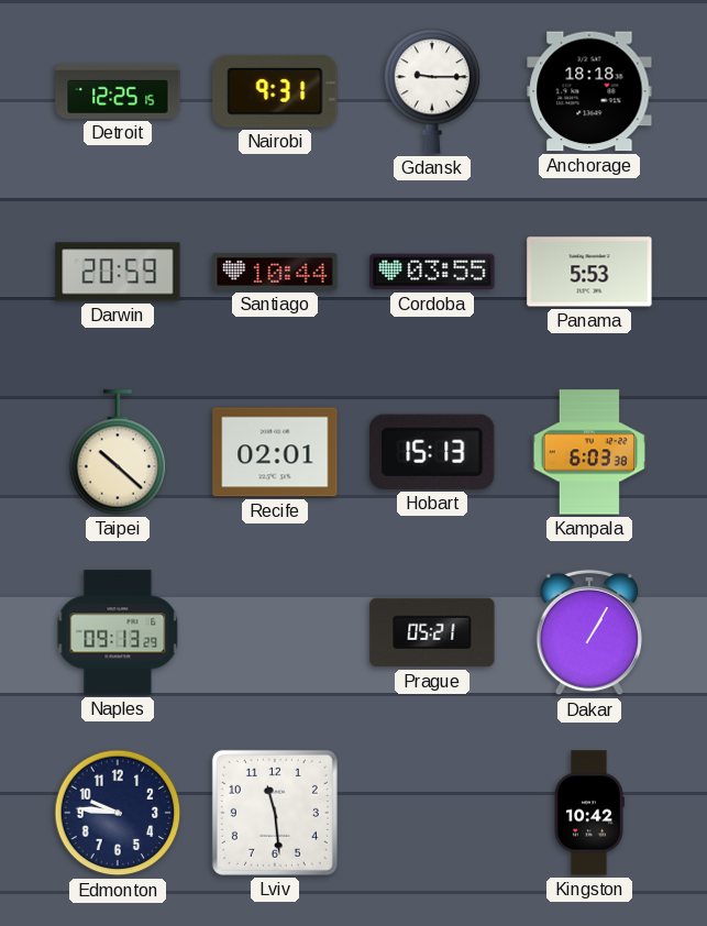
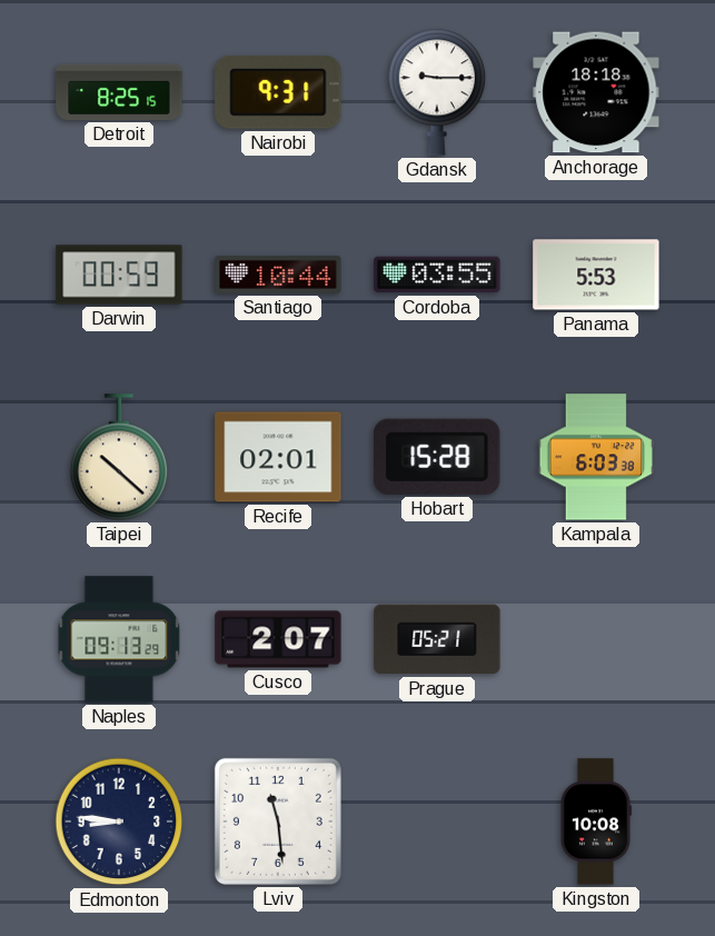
Detroit: 12:25 -> 8:25 (119, 92)
Darwin: 20:59 -> 00:59 (119, 275)
Hobart: 15:13 -> 15:28 (437, 457)
Cusco: none -> 2:07 (278, 639)
Dakar: 1:05 -> none (588, 632)
Edmonton: 9:46 -> 8:46 (119, 822)
Kingston: 10:42 -> 10:08 (595, 822)
